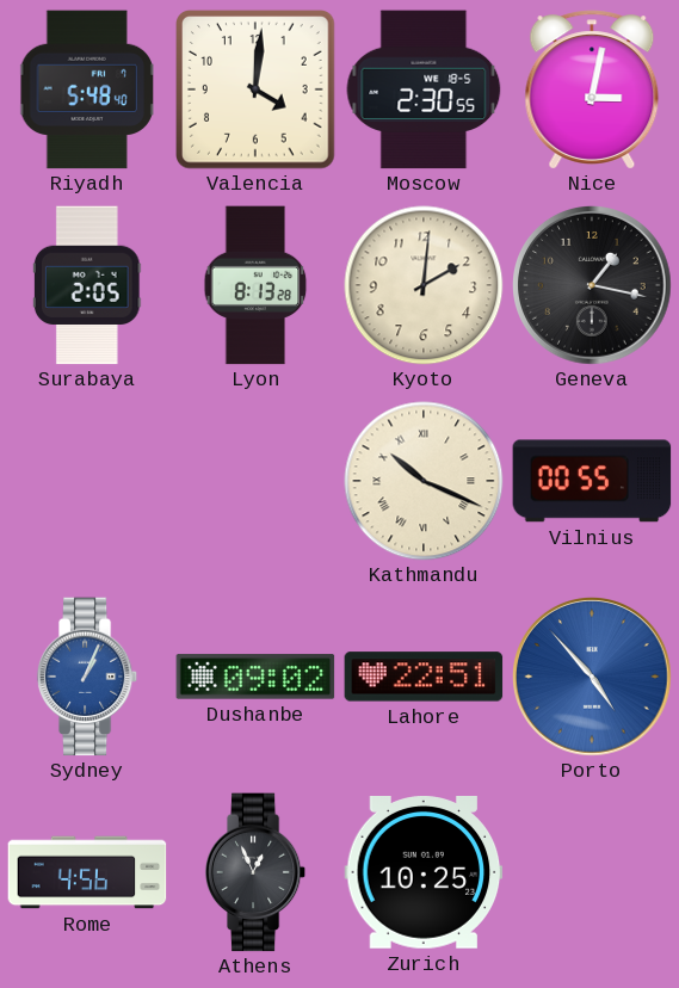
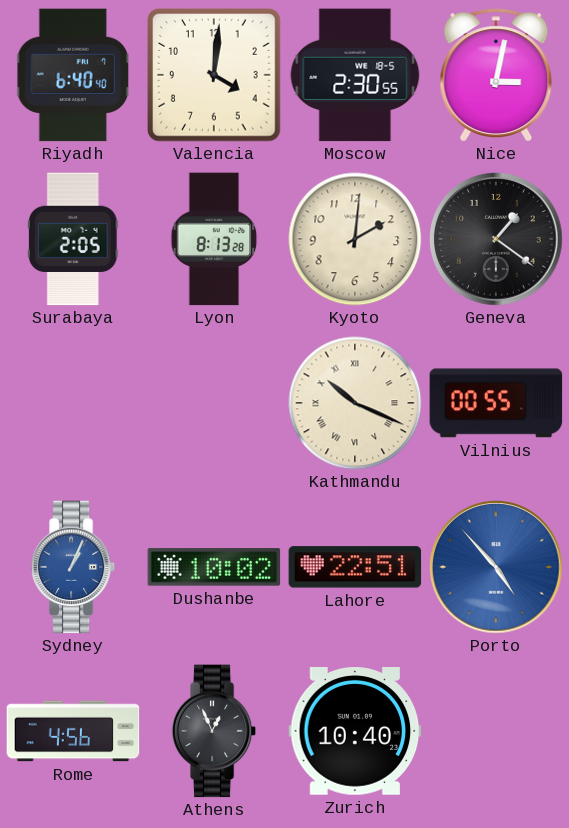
Riyadh: 5:48 -> 6:40 (73, 75)
Geneva: 1:17 -> 1:21 (497, 240)
Dushanbe: 09:02 -> 10:02 (214, 567)
Zurich: 10:25 -> 10:40 (355, 731)
